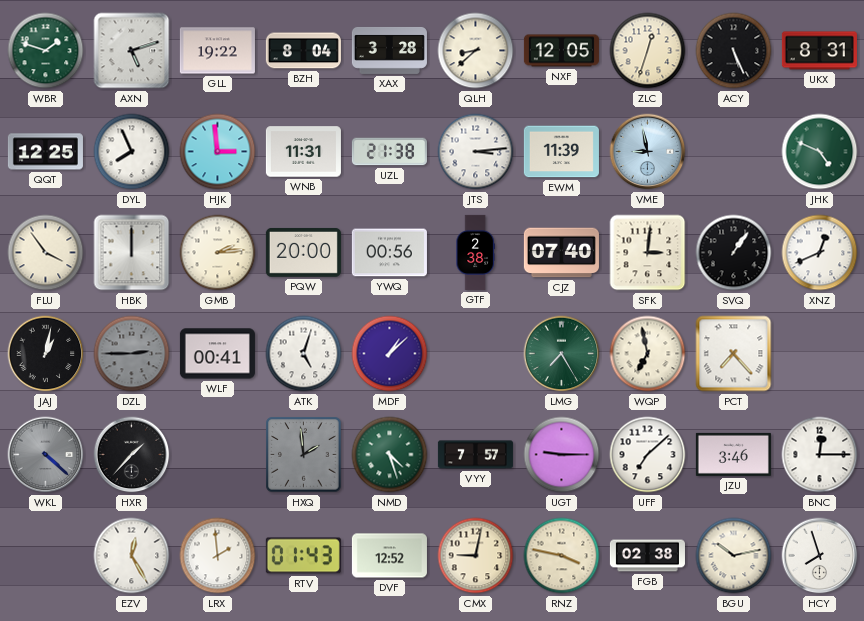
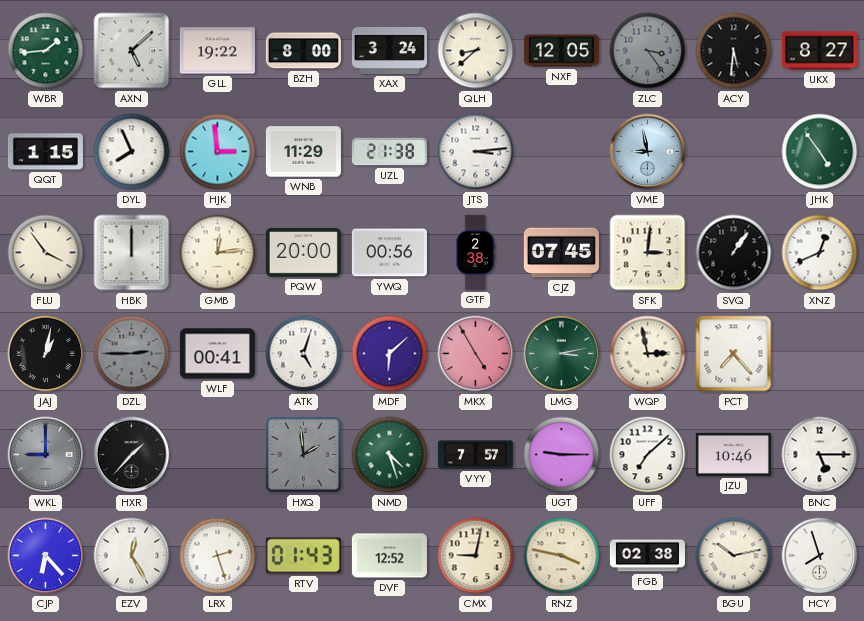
WBR: 1:48 -> 1:44 (46, 51)
AXN: 5:12 -> 5:08 (132, 51)
BZH: 8:04 -> 8:00 (303, 51)
XAX: 3:28 -> 3:24 (389, 50)
ZLC: 12:33 -> 3:24 (648, 51)
ZLC dial: cream -> grey (648, 51)
ACY: 5:26 -> 5:31 (734, 51)
UKX: 8:31 -> 8:27 (819, 51)
QQT: 12:25 -> 1:15 (45, 152)
WNB: 11:31 -> 11:29 (303, 152)
EWM: 11:39 -> none (561, 152)
JHK: 4:49 -> 4:54 (820, 152)
GMB: 2:14 -> 12:14 (218, 253)
CJZ: 07:40 -> 07:45 (561, 253)
MDF: 1:08 -> 6:08 (390, 354)
MKX: none -> 4:55 (476, 354)
LMG: 7:25 -> 3:13 (562, 354)
WQP: 6:58 -> 2:58 (648, 354)
WKL: 4:22 -> 9:00 (46, 455)
JZU: 3:46 -> 10:46 (733, 454)
BNC: 12:15 -> 5:15 (820, 455)
CJP: none -> 6:23 (46, 556)
LRX: 1:59 -> 2:27 (218, 556)
